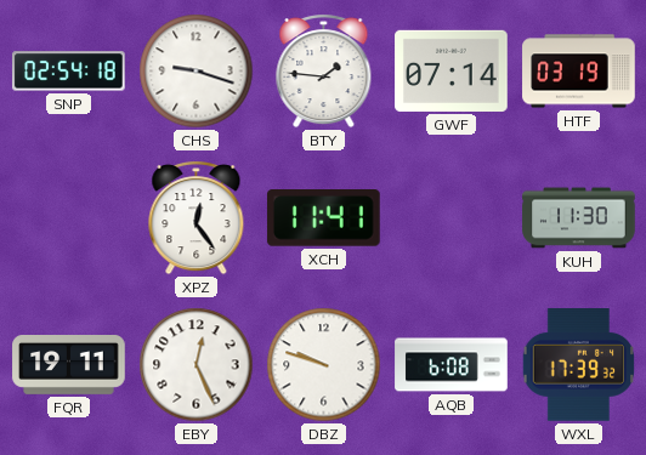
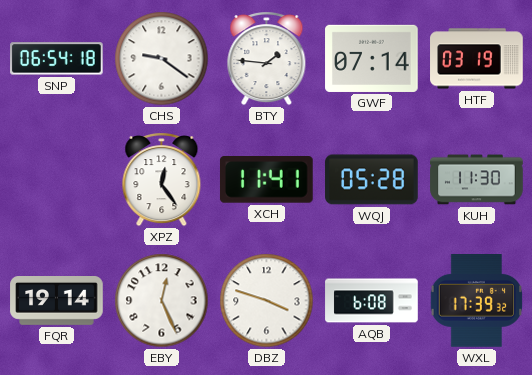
SNP: 02:54 -> 06:54 (57, 59)
CHS: 9:18 -> 9:21 (162, 59)
WQJ: none -> 05:28 (372, 180)
FQR: 19:11 -> 19:14 (57, 301)
DBZ: 9:48 -> 3:48 (267, 301)
